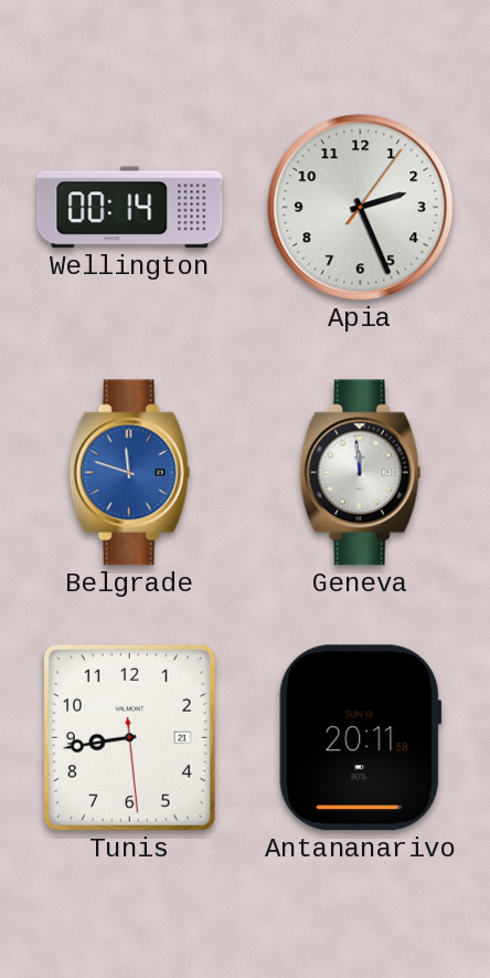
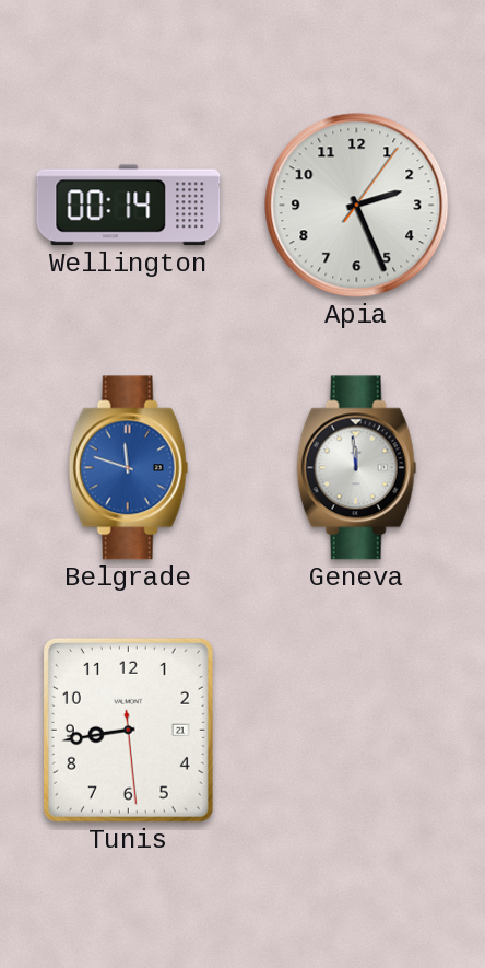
Antananarivo: 20:11 -> none (361, 738)
